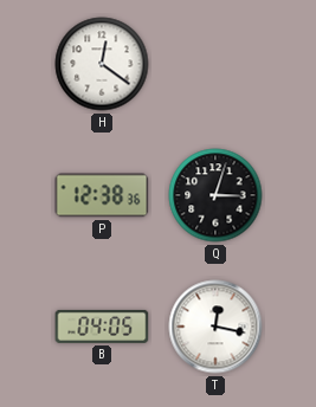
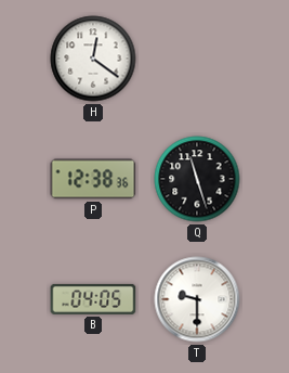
Q: 3:03 -> 11:27 (197, 179)
T: 12:17 -> 9:30 (197, 299)
